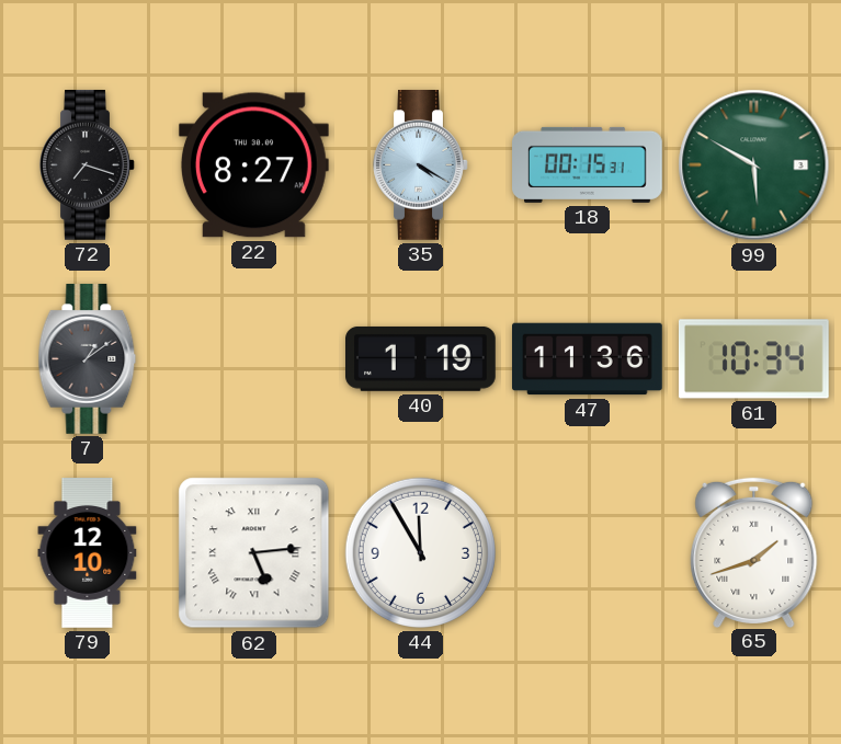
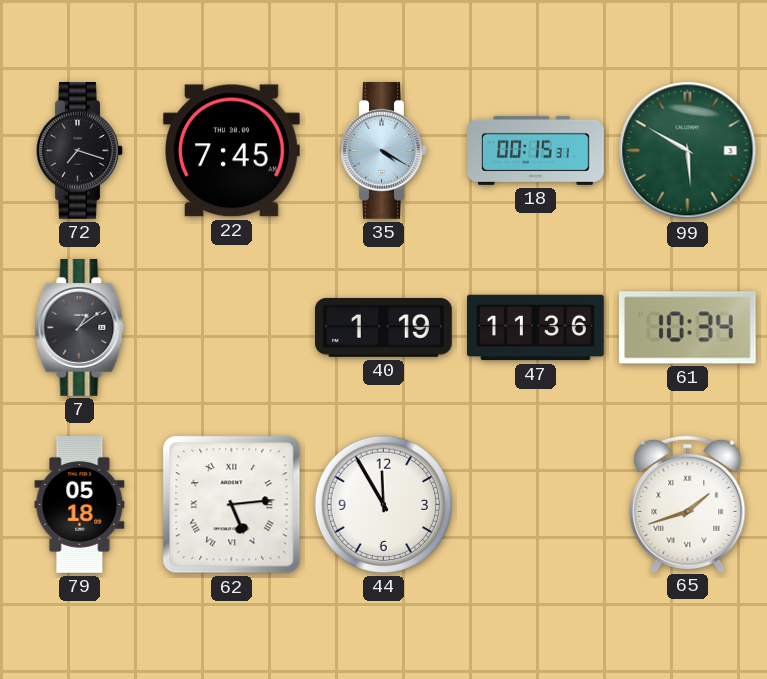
22: 8:27 -> 7:45 (231, 151)
79: 12:10 -> 05:18 (80, 505)
